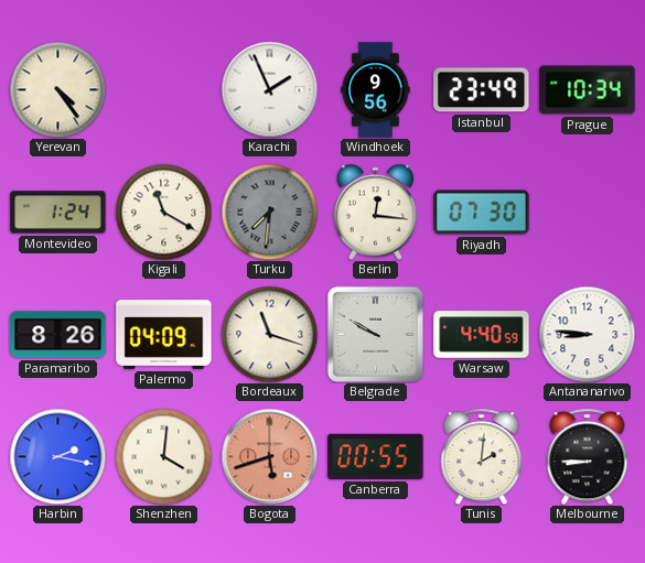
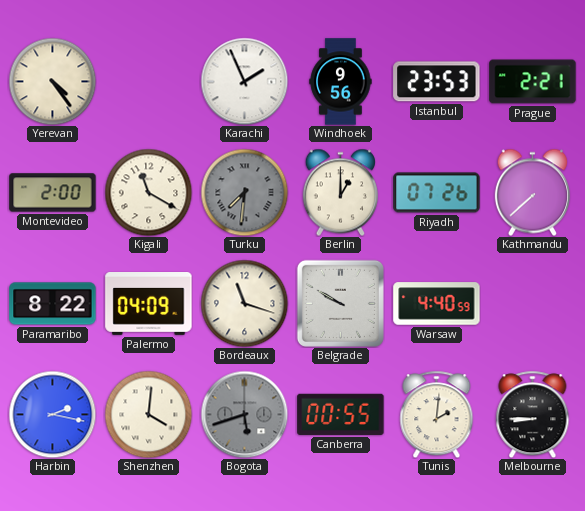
Istanbul: 23:49 -> 23:53 (437, 82)
Prague: 10:34 -> 2:21 (533, 82)
Montevideo: 1:24 -> 2:00 (53, 193)
Berlin: 12:16 -> 1:00 (340, 192)
Riyadh: 07:30 -> 07:26 (437, 193)
Kathmandu: none -> 7:38 (532, 192)
Paramaribo: 8:26 -> 8:22 (53, 304)
Antananarivo: 8:46 -> none (587, 334)
Bogota dial: salmon -> grey (244, 414)
